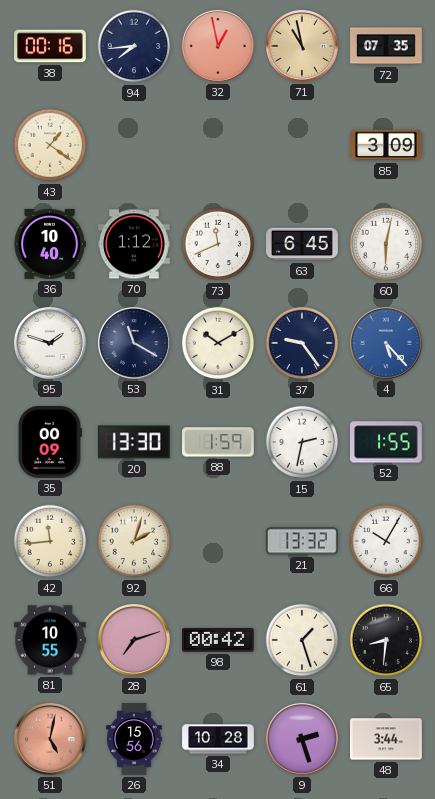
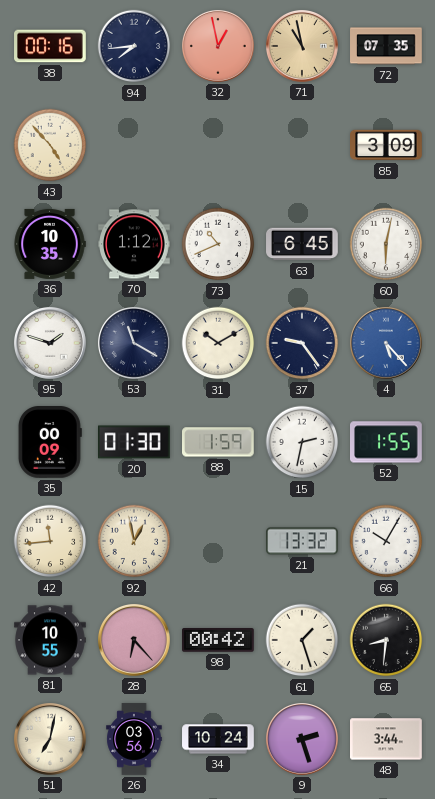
43: 1:21 -> 4:53 (50, 145)
36: 10:40 -> 10:35 (50, 244)
73: 11:41 -> 10:41 (218, 244)
20: 13:30 -> 01:30 (135, 442)
92: 2:03 -> 12:58 (134, 541)
28: 7:12 -> 6:23 (134, 640)
51: 5:02 -> 7:02 (50, 739)
51 dial: salmon -> cream (50, 739)
26: 15:56 -> 03:56 (134, 739)
34: 10:28 -> 10:24 (218, 739)
